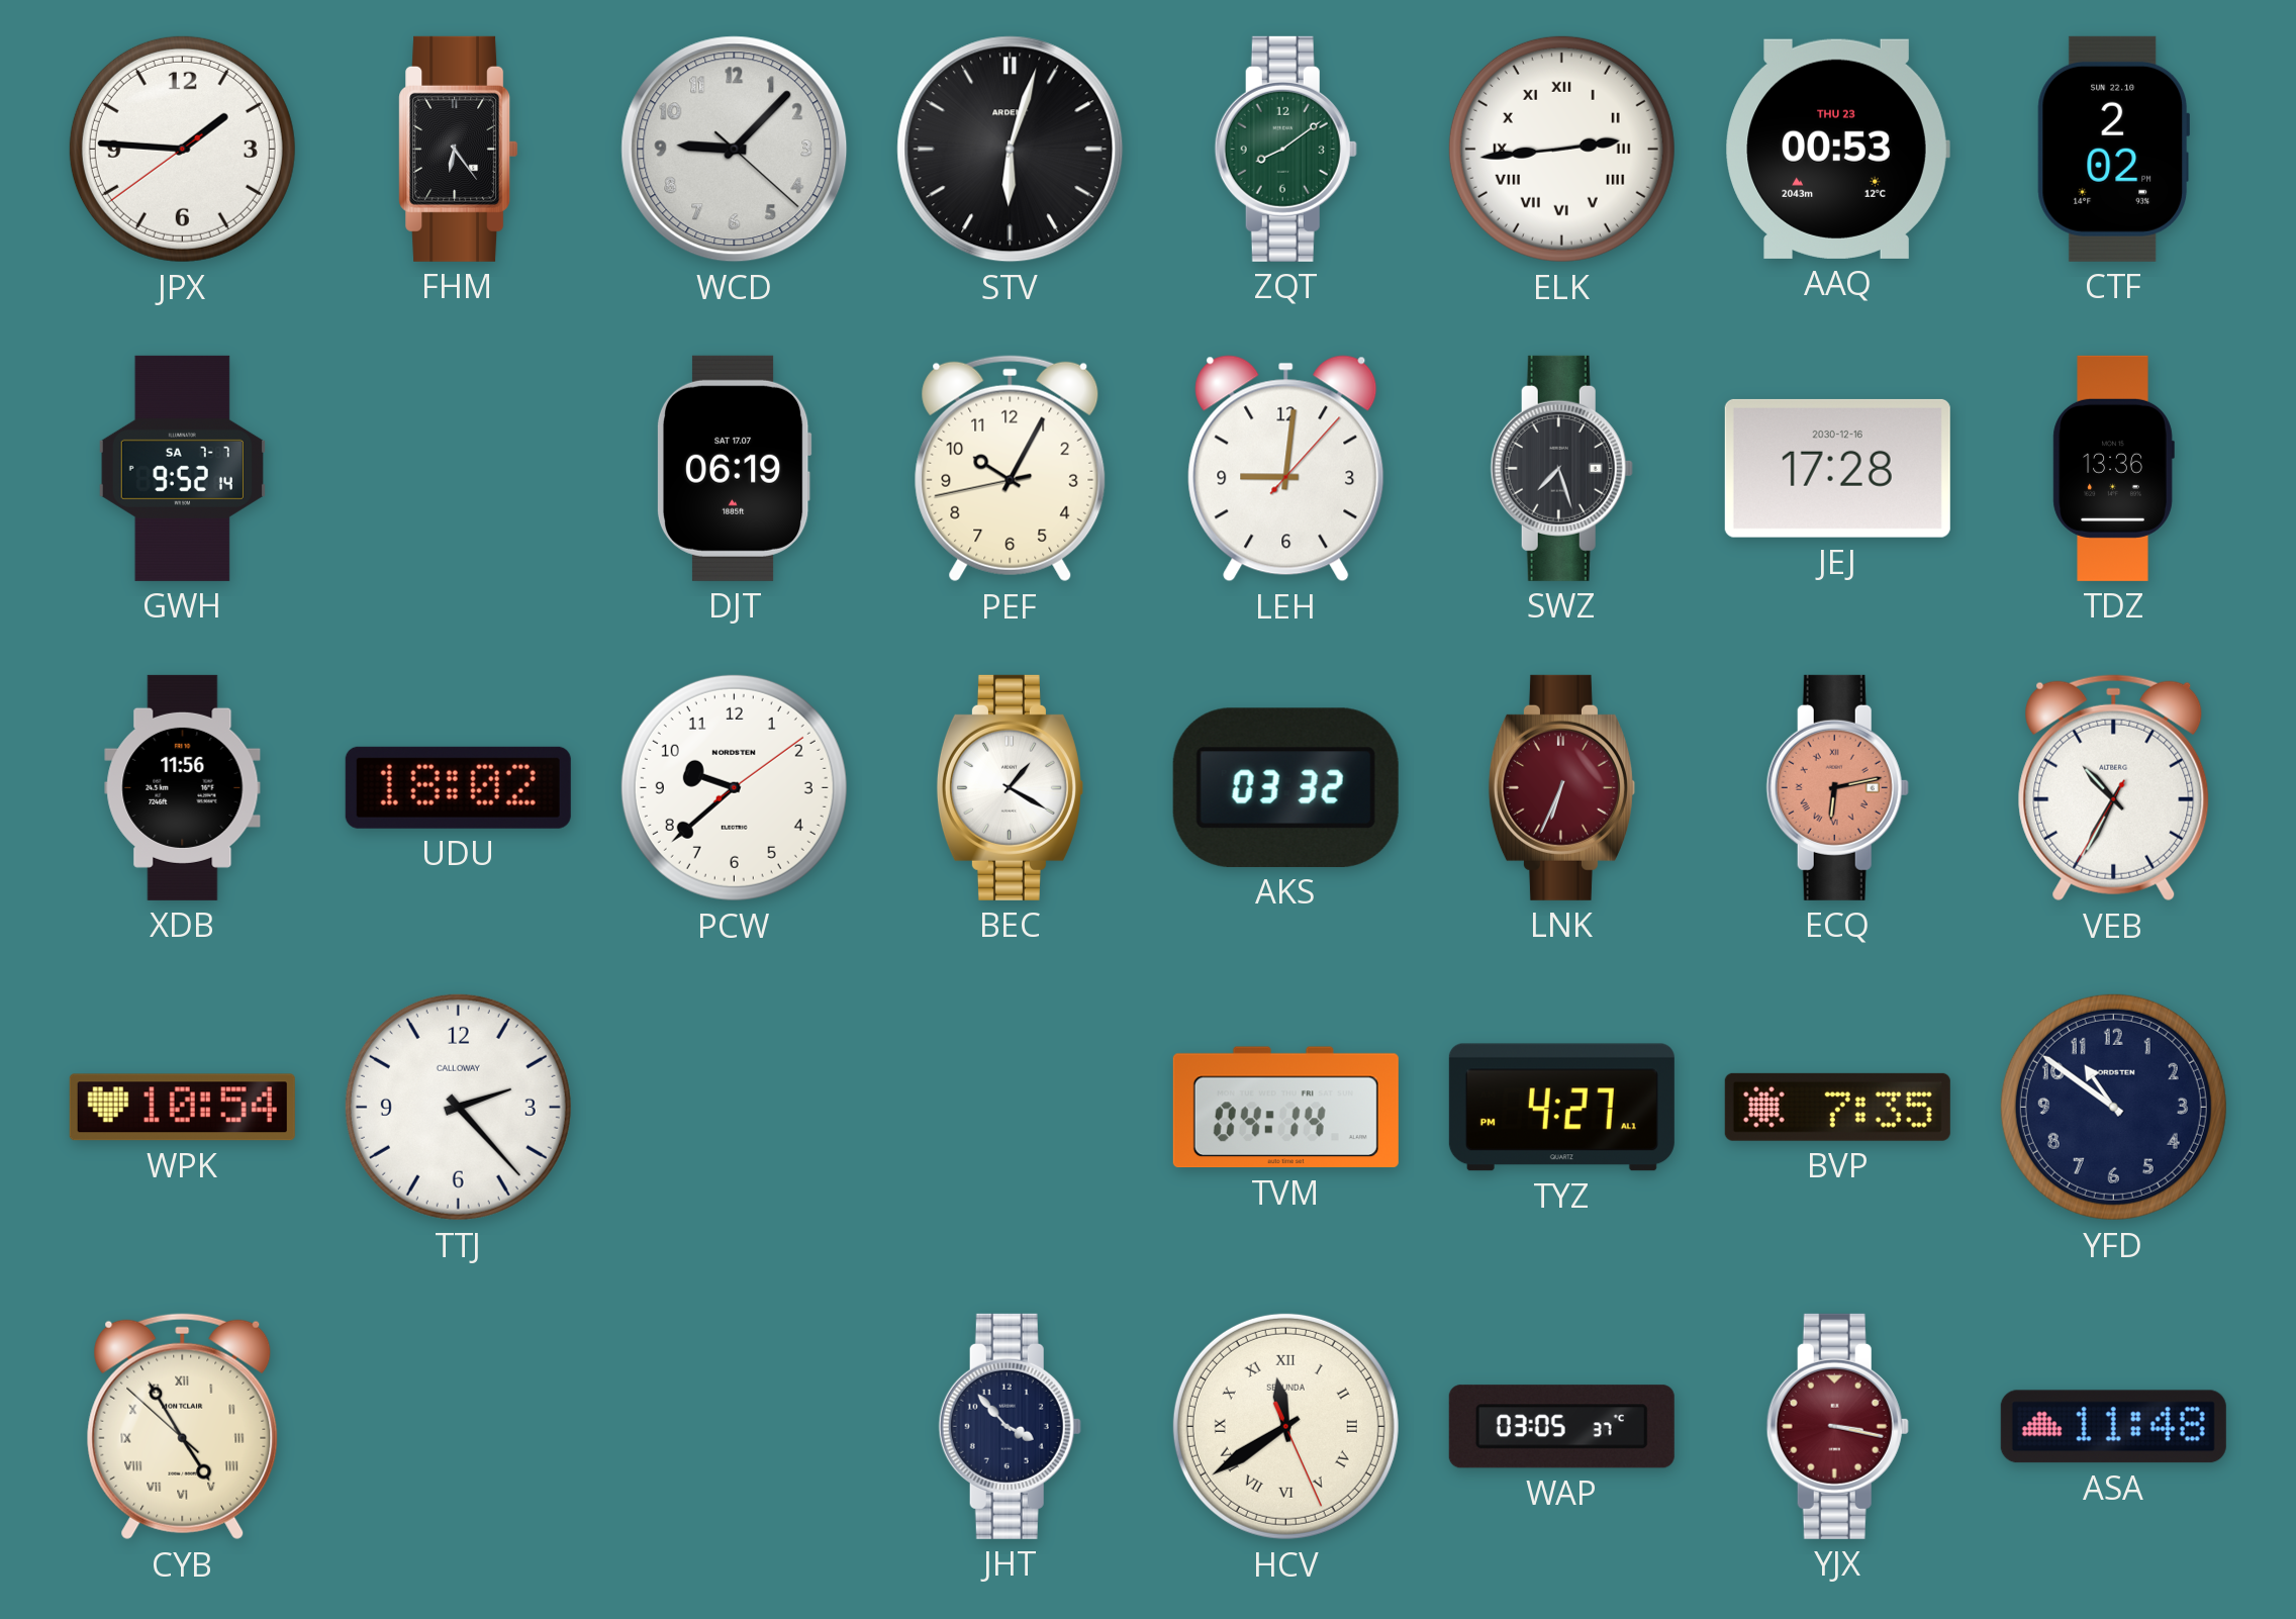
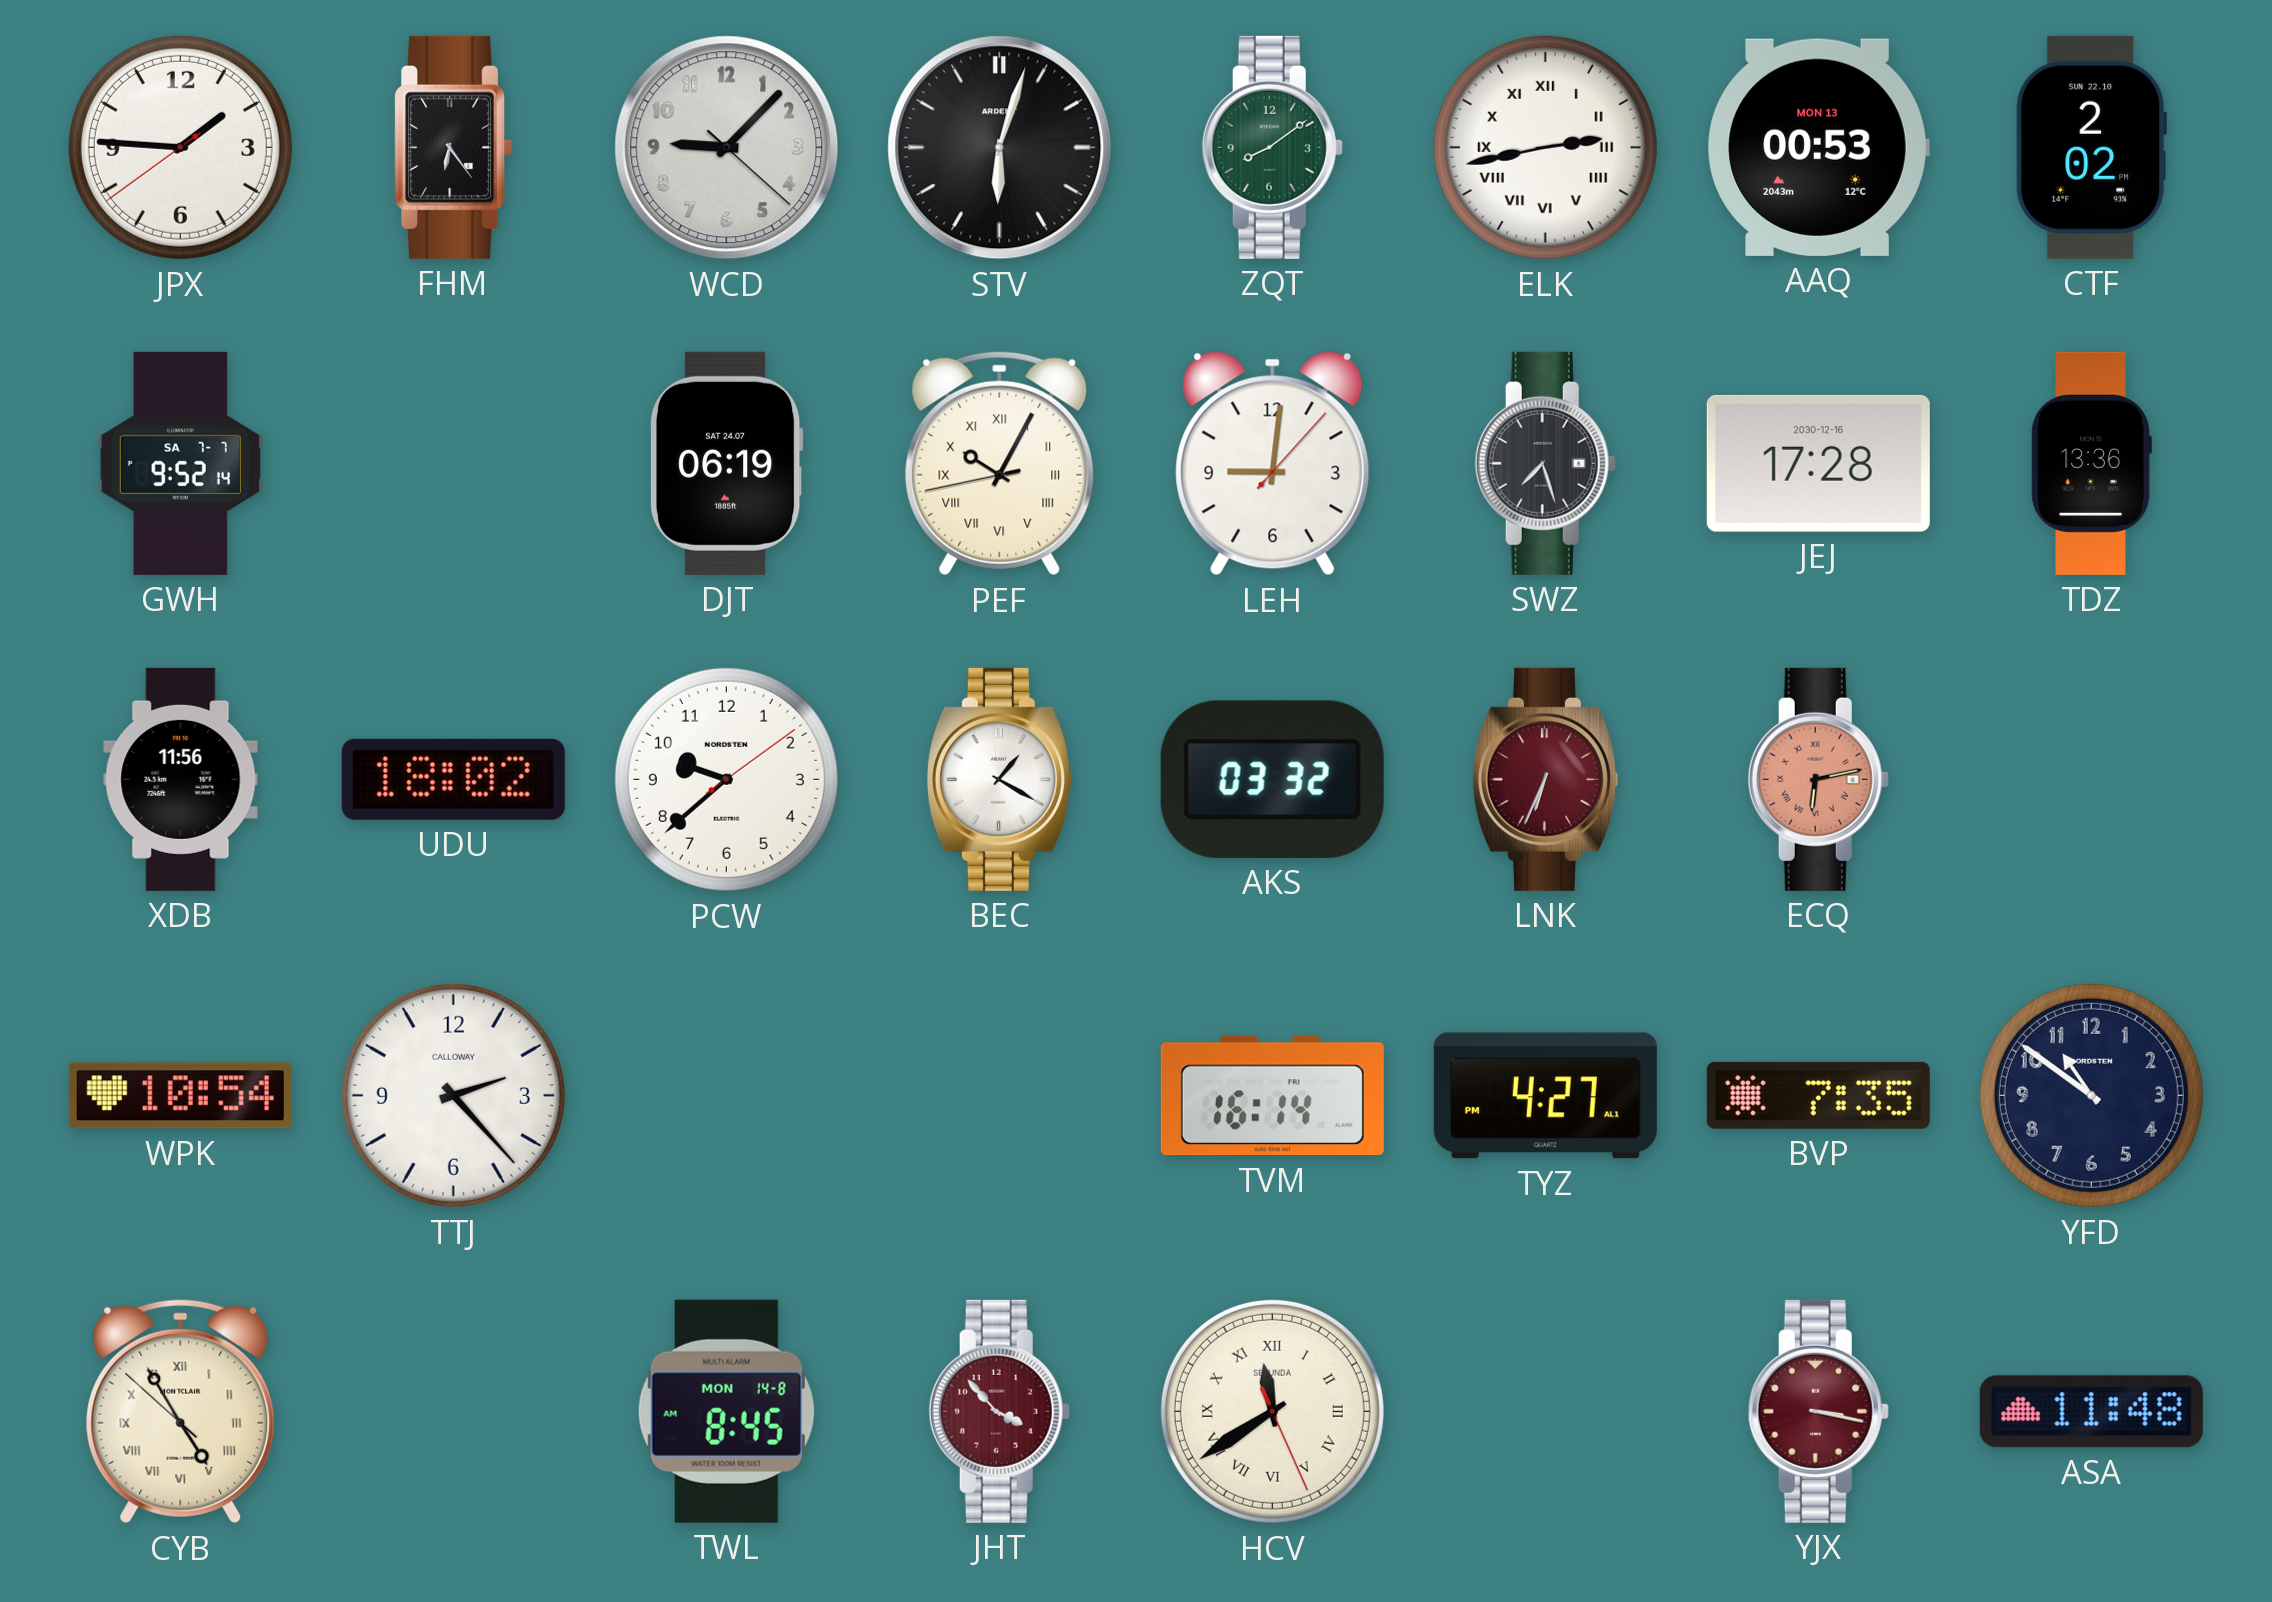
ELK: 2:44 -> 2:43 (1545, 147)
AAQ date: THU 23 -> MON 13 (1818, 147)
DJT date: SAT 17.07 -> SAT 24.07 (726, 463)
PEF numerals: Arabic -> Roman (1000, 464)
VEB: 10:34 -> none (2114, 788)
TVM: 04:14 -> 16:14 (1272, 1096)
TWL: none -> 8:45 (726, 1411)
JHT dial: navy -> burgundy (999, 1411)
WAP: 03:05 -> none (1561, 1427)
